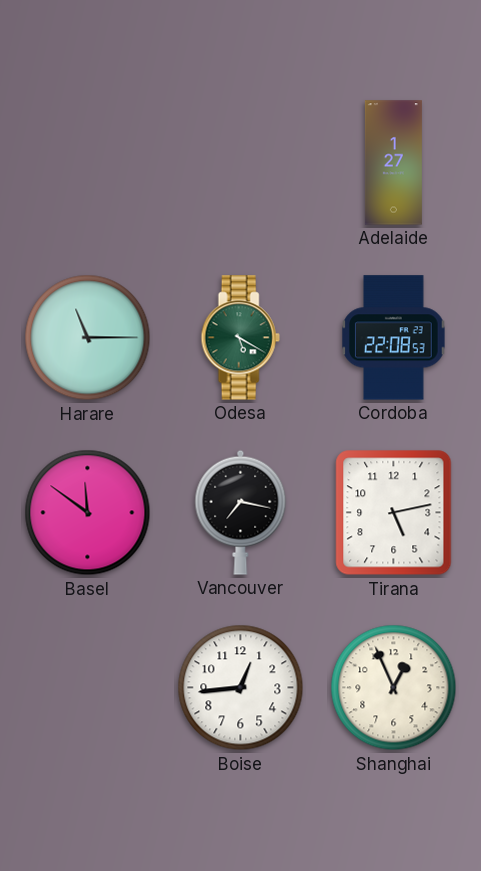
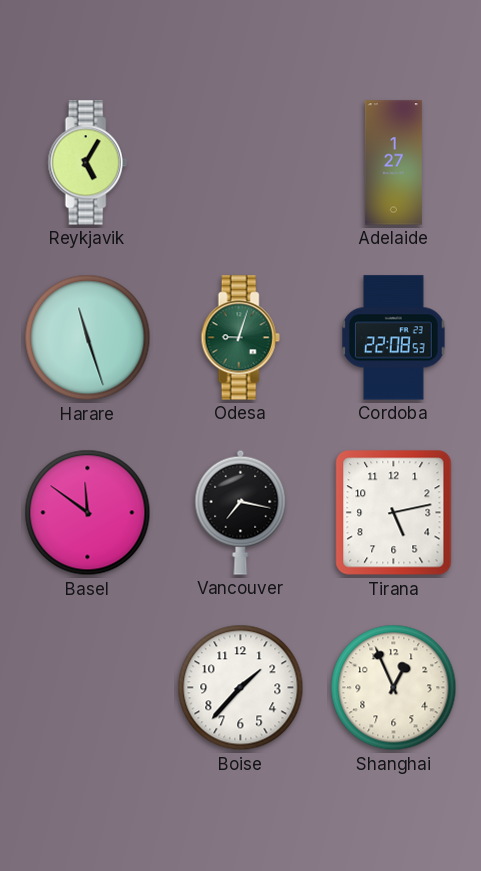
Reykjavik: none -> 5:05 (87, 163)
Harare: 11:15 -> 11:27 (88, 338)
Odesa: 5:20 -> 9:03 (240, 338)
Boise: 12:44 -> 1:37 (241, 688)
